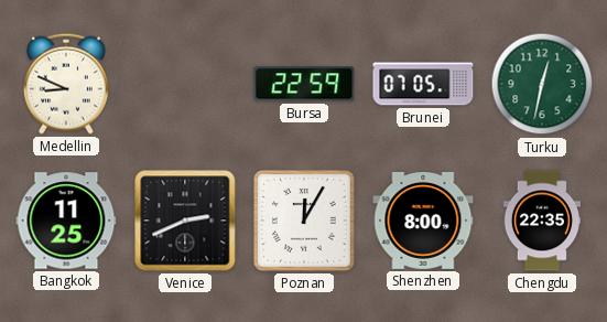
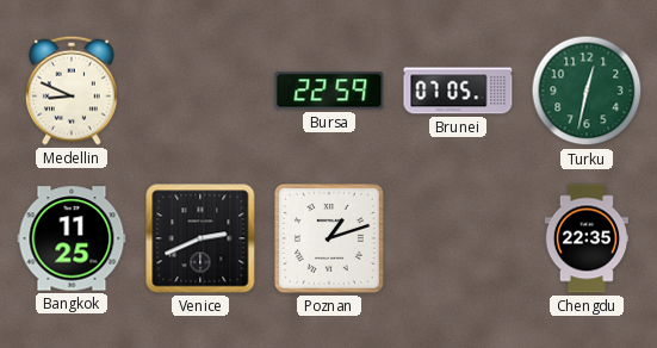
Poznan: 12:05 -> 1:12 (329, 238)
Shenzhen: 8:00 -> none (423, 221)
